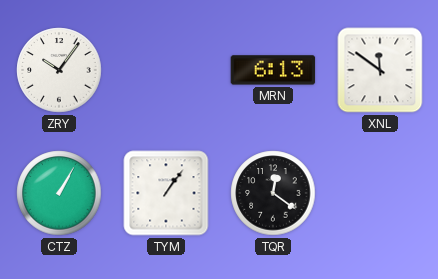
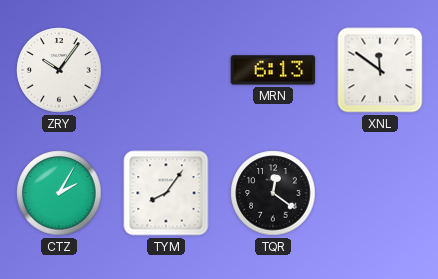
CTZ: 1:05 -> 2:05 (59, 193)
TYM: 1:06 -> 8:06 (166, 193)
